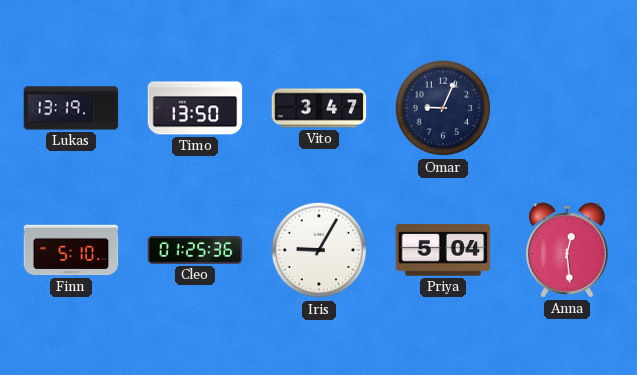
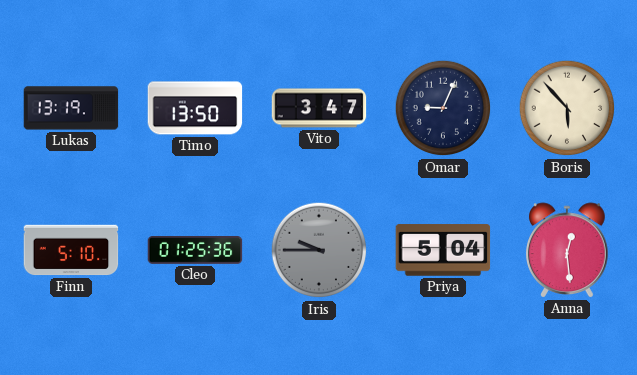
Boris: none -> 5:53 (567, 108)
Iris: 9:05 -> 9:45 (319, 250)
Iris dial: white -> grey (319, 250)
